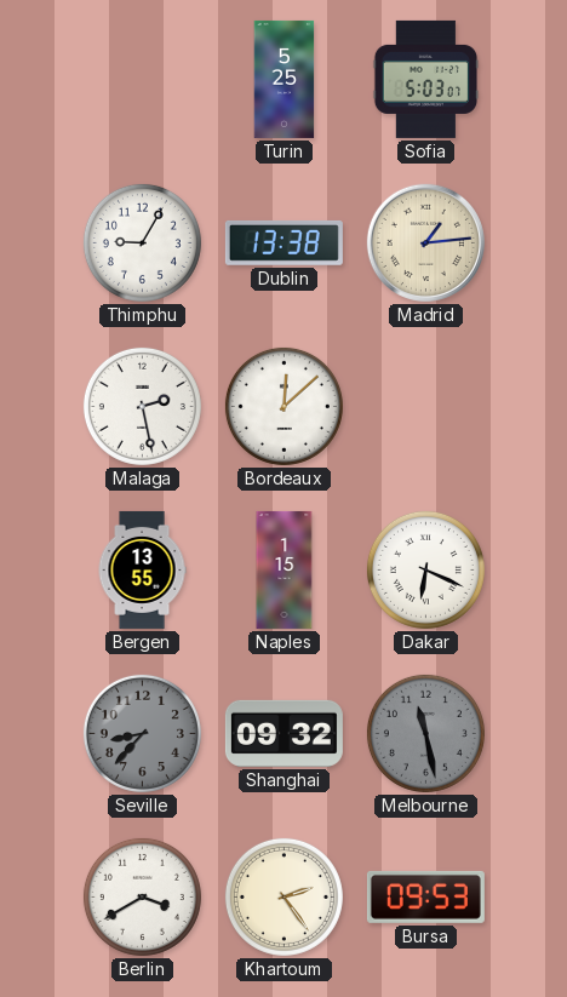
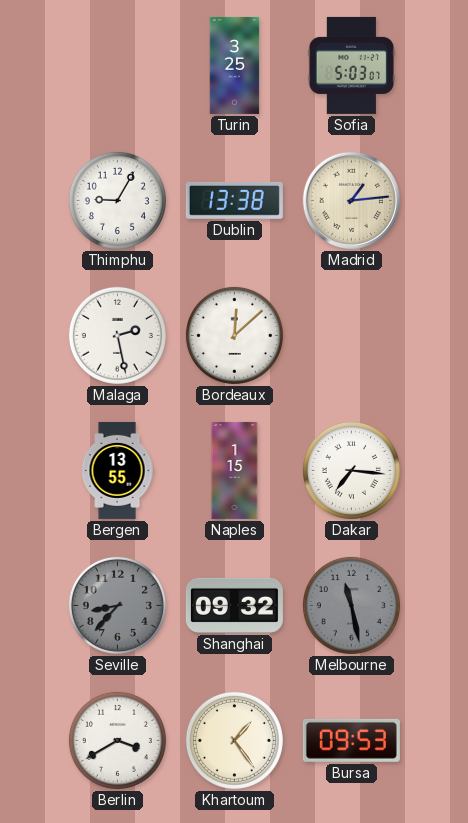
Turin: 5:25 -> 3:25 (235, 65)
Dakar: 6:19 -> 7:16 (351, 470)
Khartoum: 2:24 -> 1:24 (234, 740)
